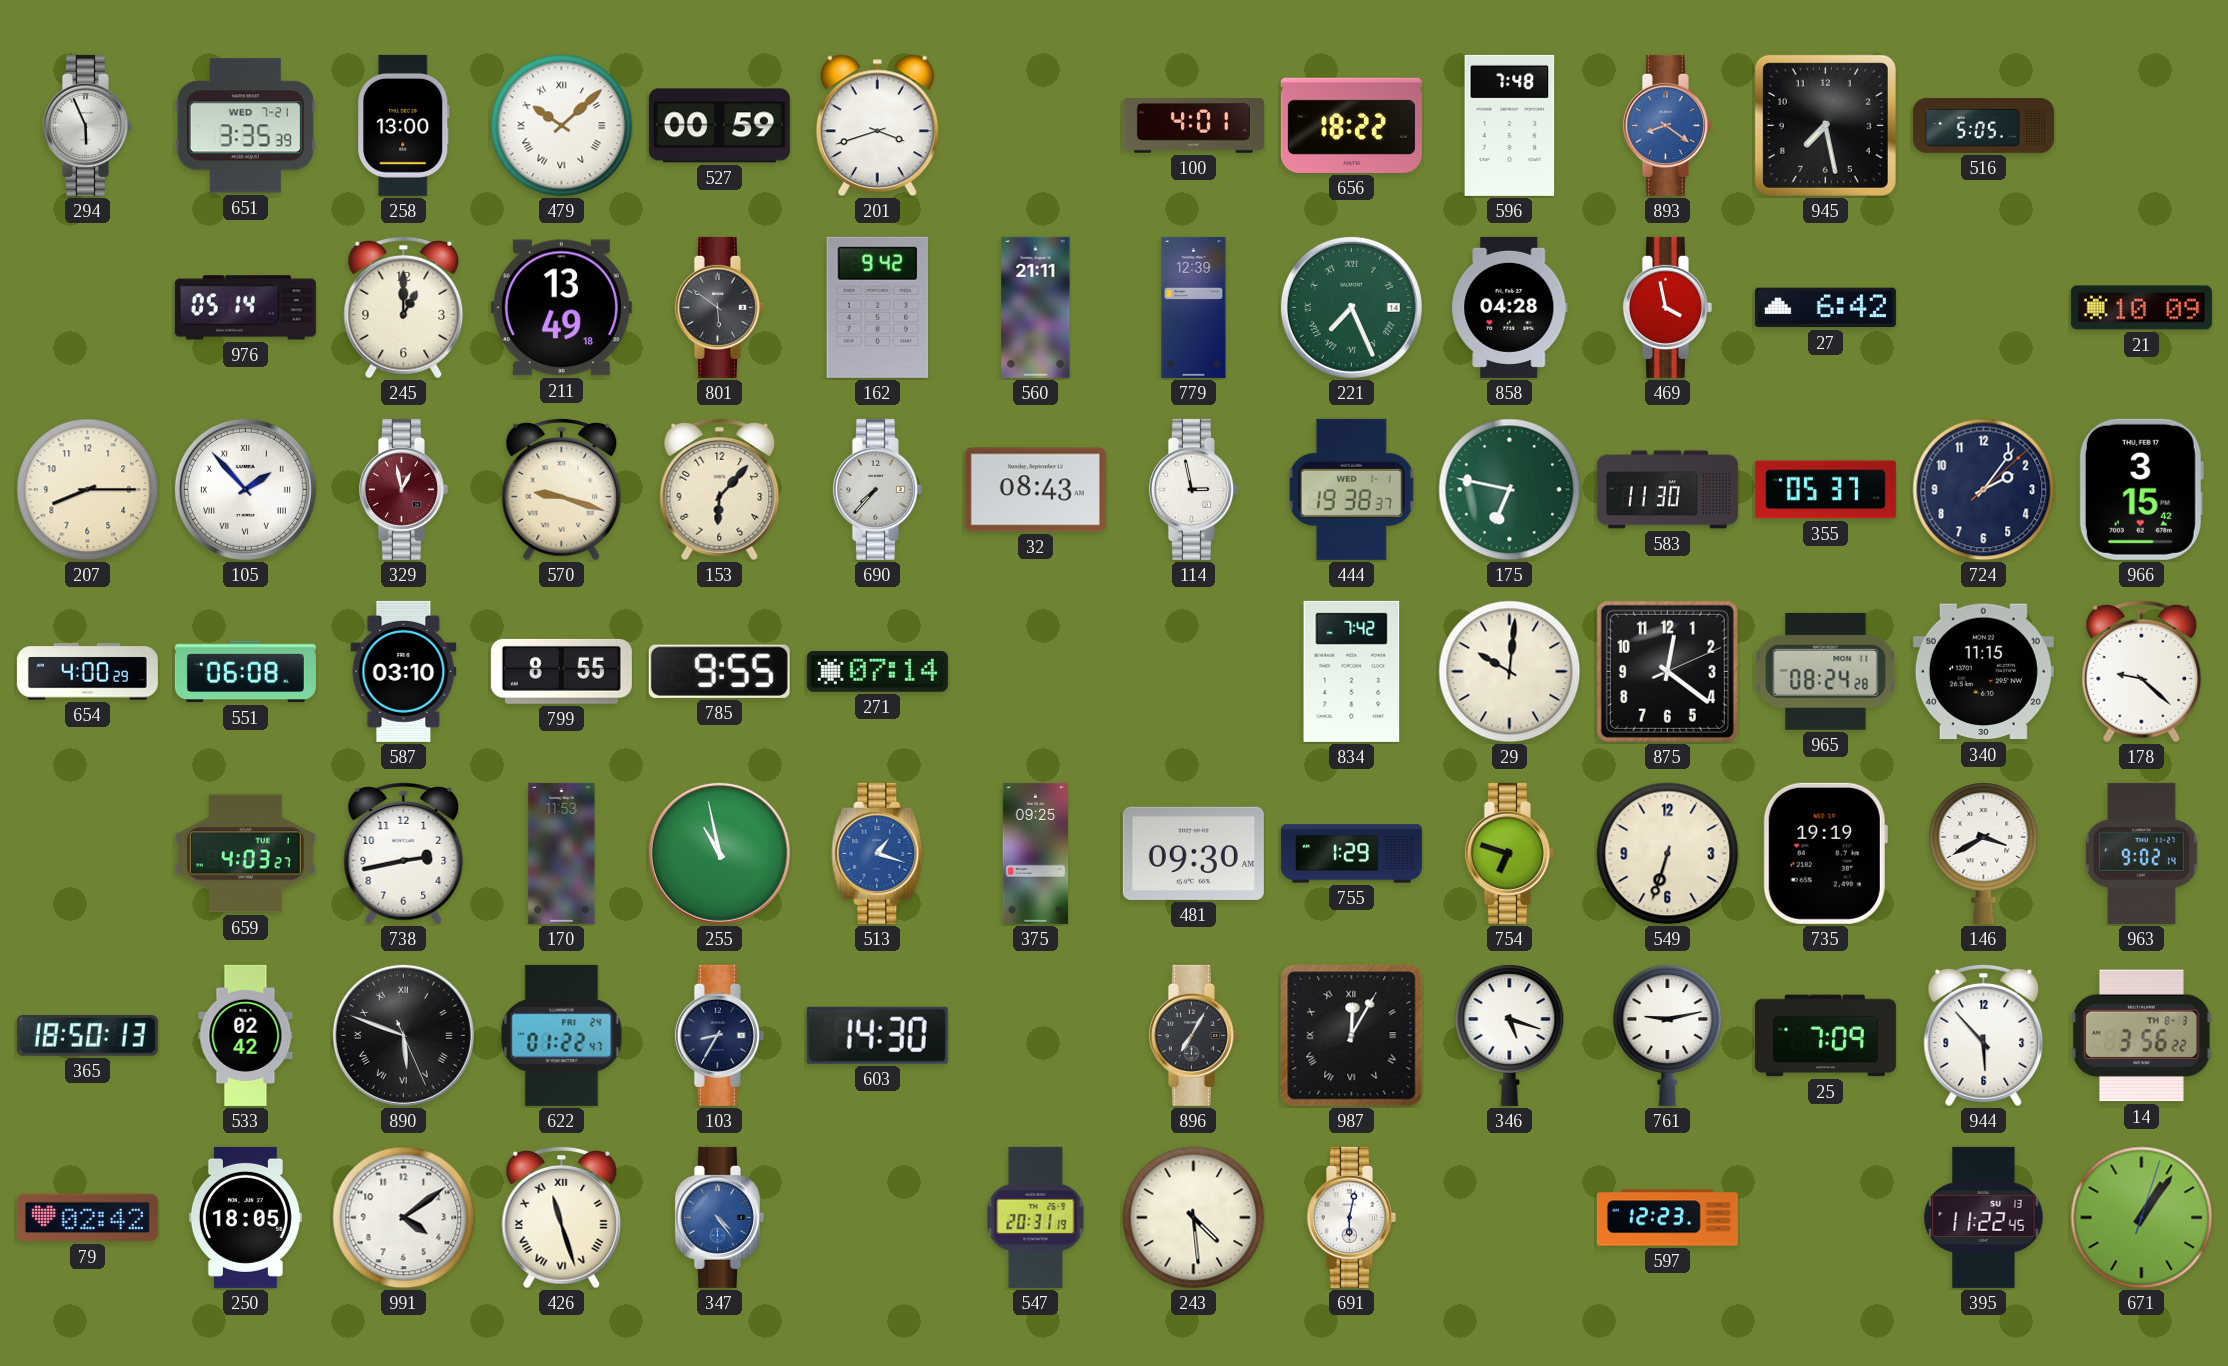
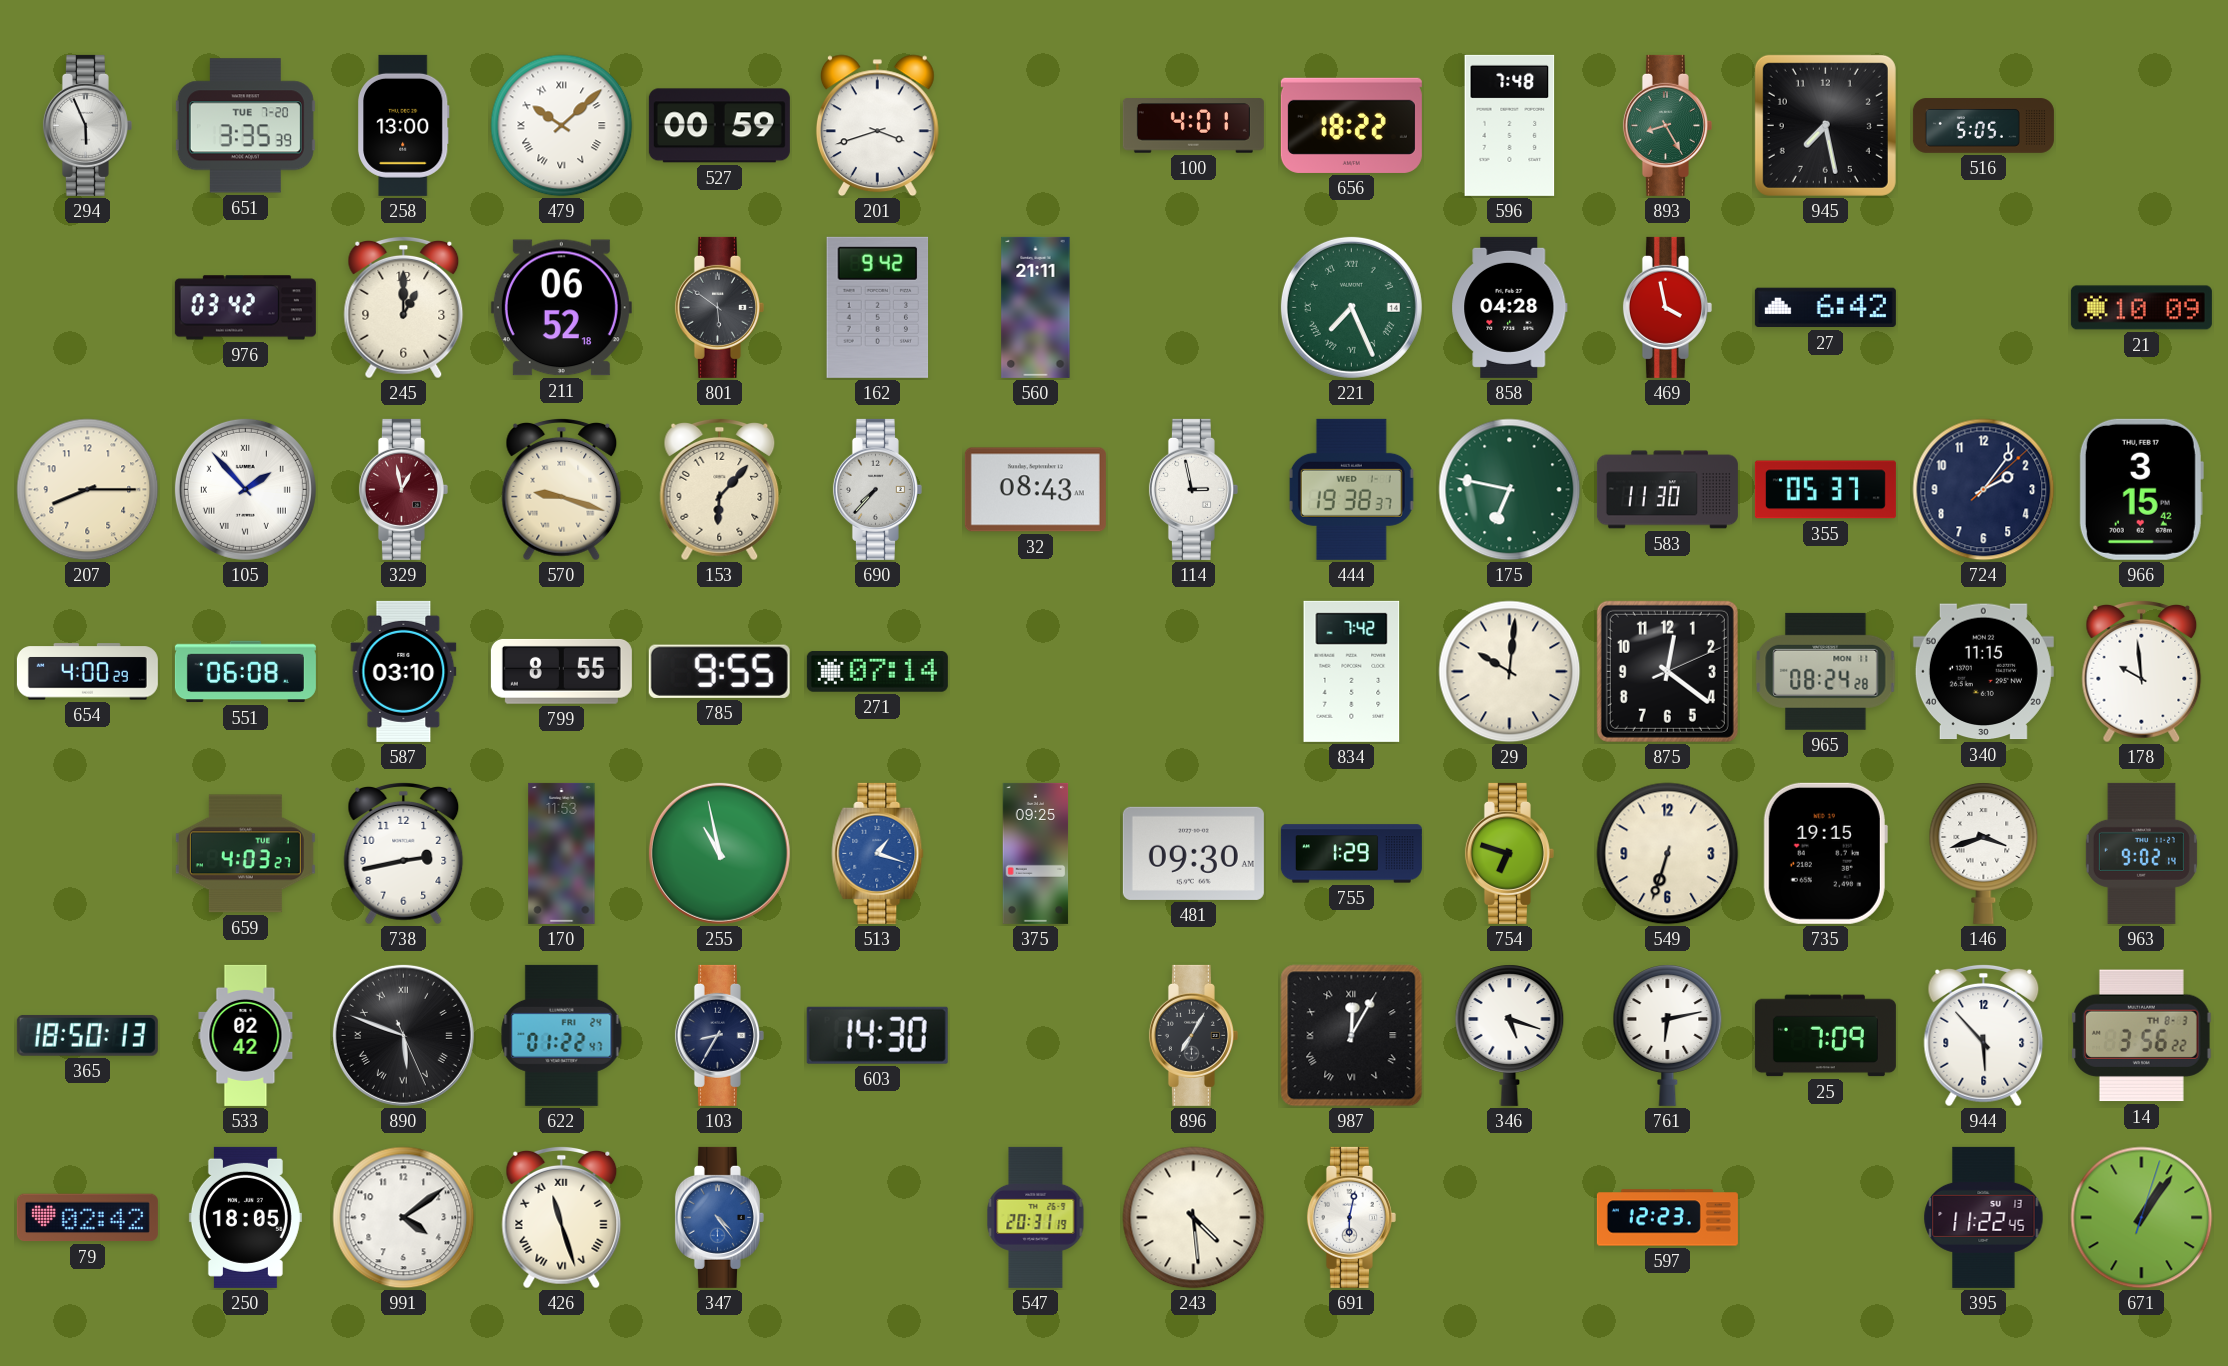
651 date: WED 7-21 -> TUE 7-20 (245, 126)
893: 8:21 -> 8:25 (1667, 125)
893 dial: blue -> green (1667, 125)
976: 05:14 -> 03:42 (245, 308)
211: 13:49 -> 06:52 (561, 308)
779: 12:39 -> none (1194, 307)
178: 9:22 -> 9:59 (2142, 671)
735: 19:19 -> 19:15 (1825, 853)
146: 3:40 -> 3:42 (1984, 853)
761: 9:13 -> 6:13 (1668, 1035)
